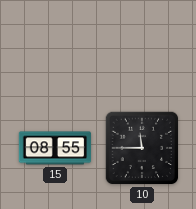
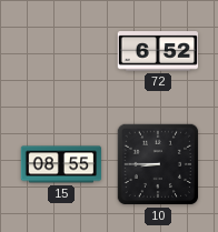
72: none -> 6:52 (158, 51)
10: 11:45 -> 8:45 (158, 164)
